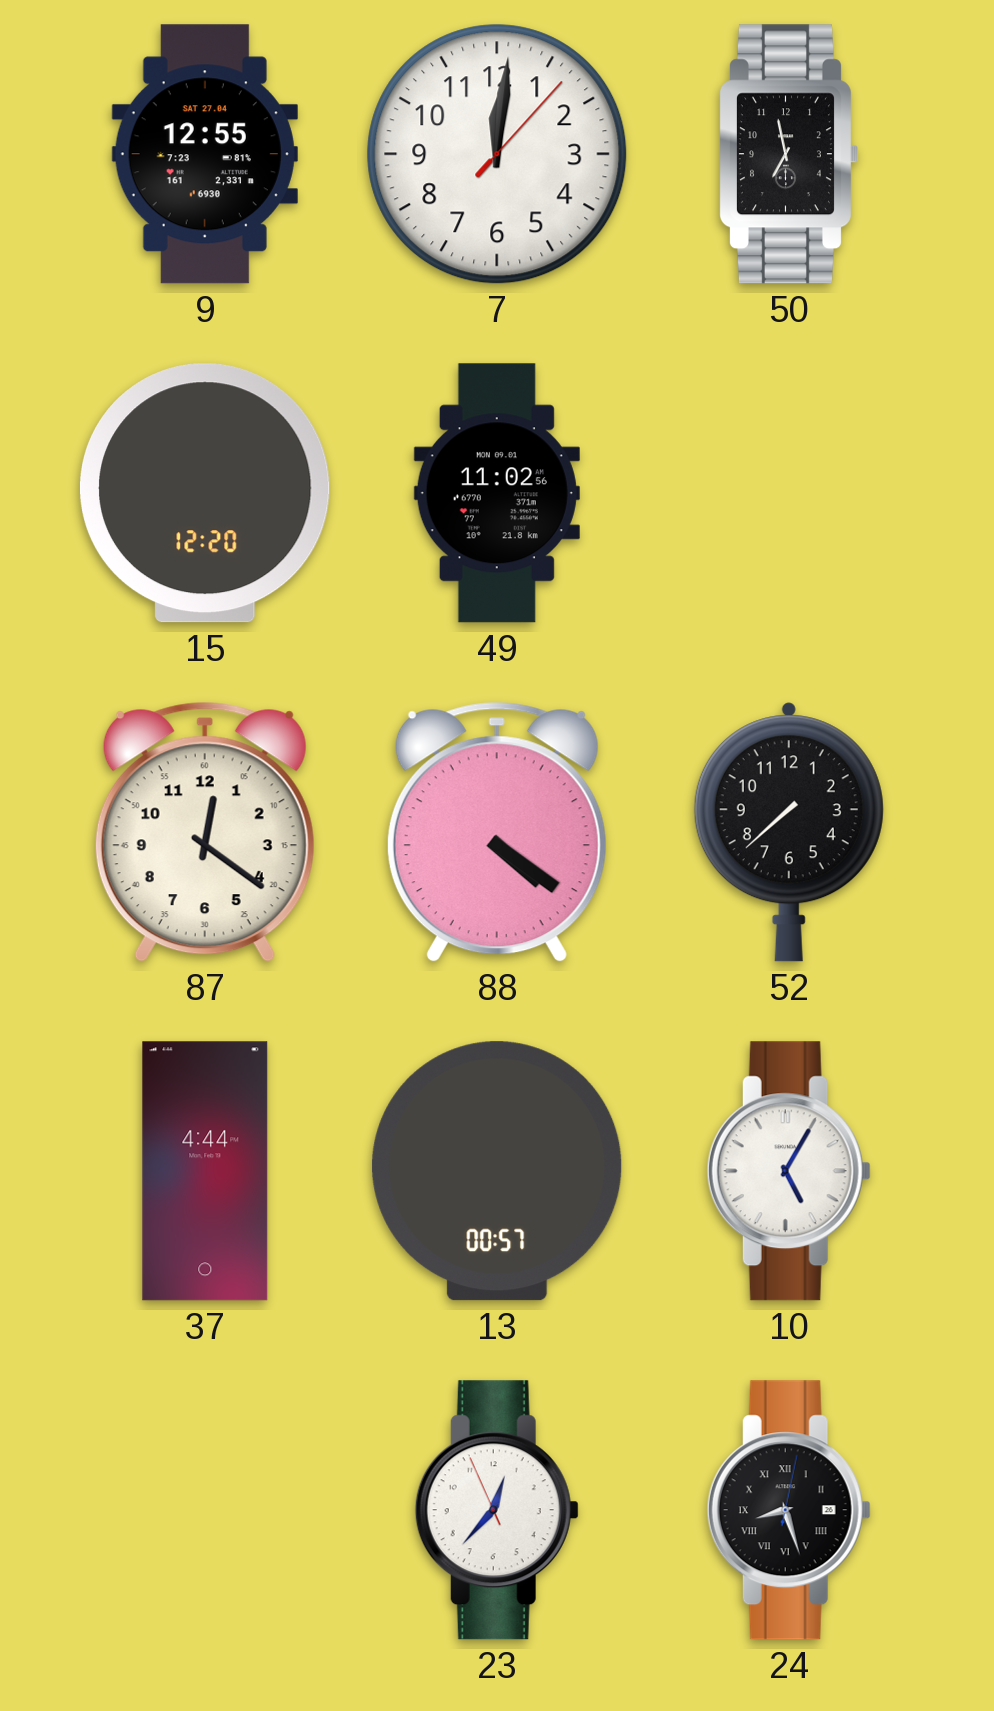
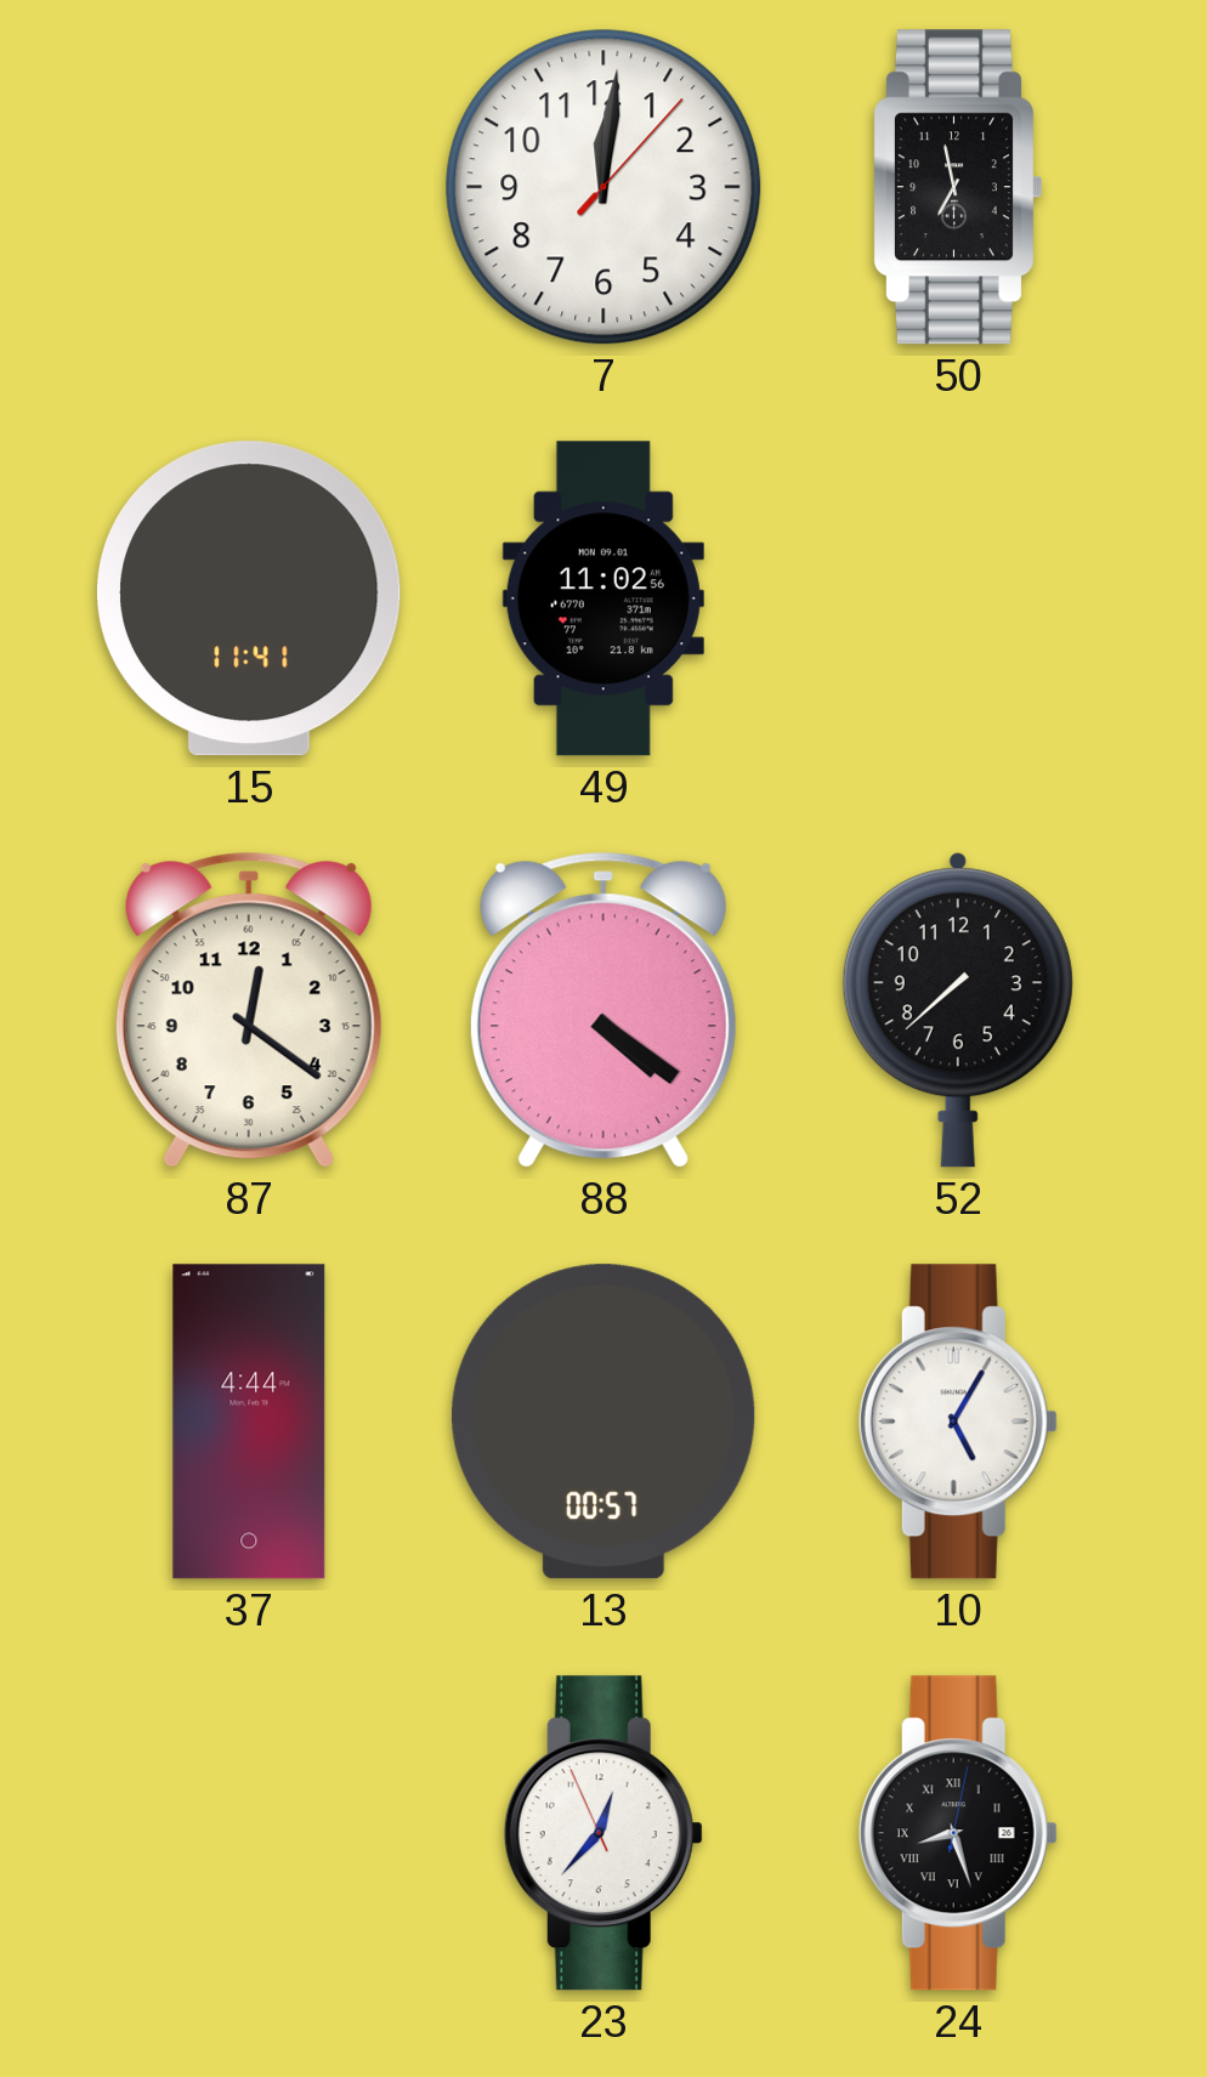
9: 12:55 -> none (205, 154)
15: 12:20 -> 11:41 (249, 598)
